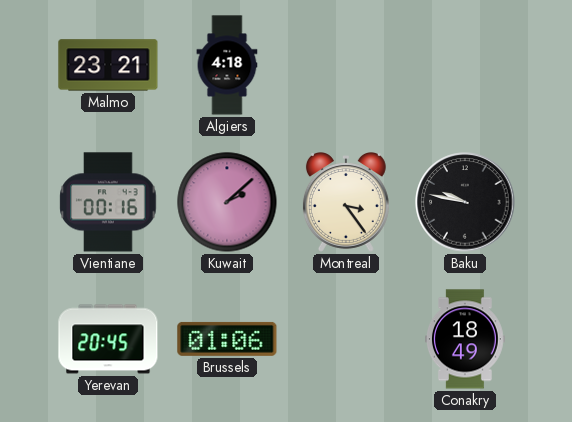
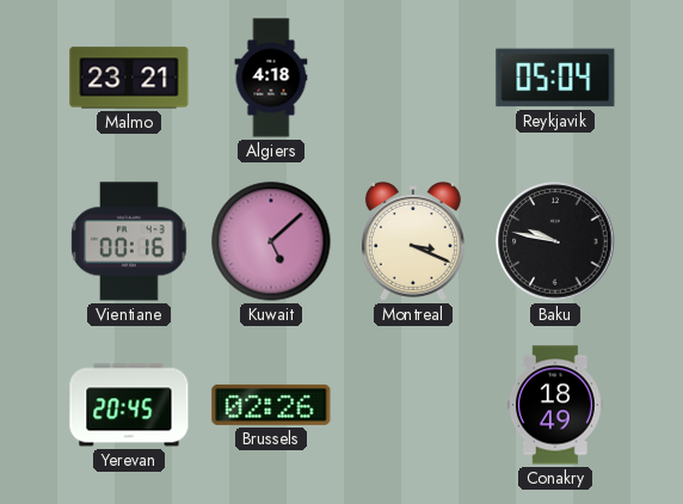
Reykjavik: none -> 05:04 (555, 78)
Kuwait: 2:08 -> 5:08 (271, 241)
Montreal: 3:24 -> 3:19 (413, 242)
Brussels: 01:06 -> 02:26 (271, 405)
